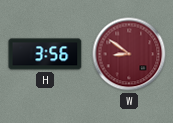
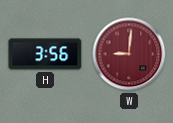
W: 8:51 -> 9:01 (129, 54)
